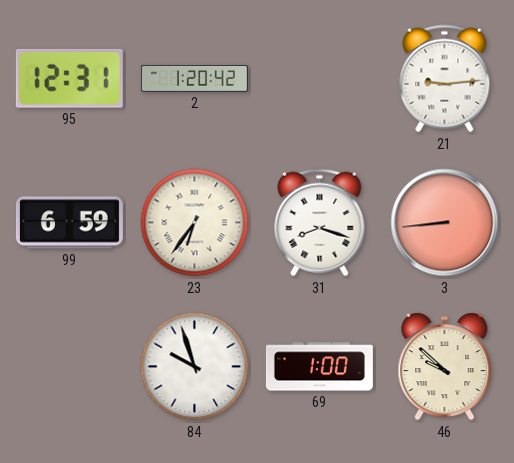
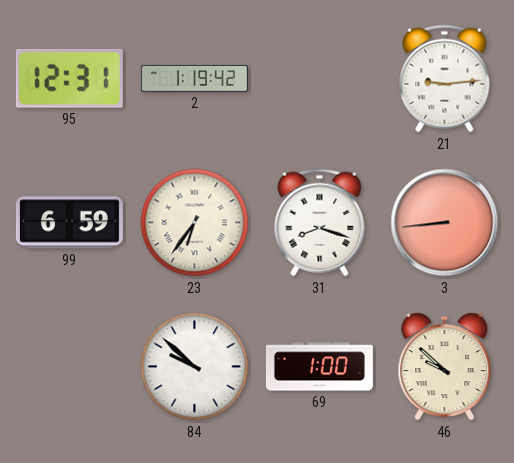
2: 1:20 -> 1:19 (194, 78)
84: 9:57 -> 9:52 (195, 367)
